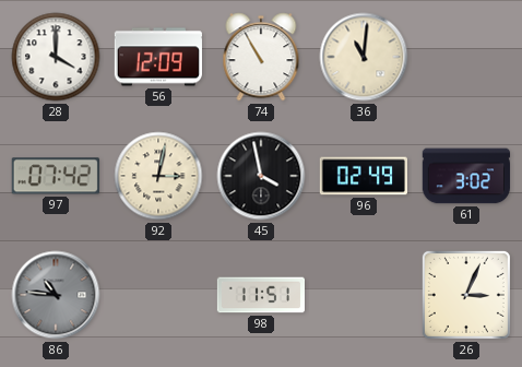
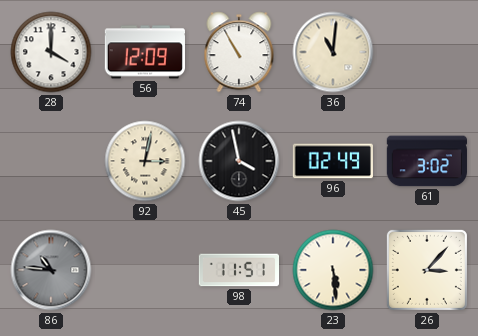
97: 07:42 -> none (56, 176)
23: none -> 5:29 (333, 270)
26: 3:04 -> 3:07 (427, 270)
